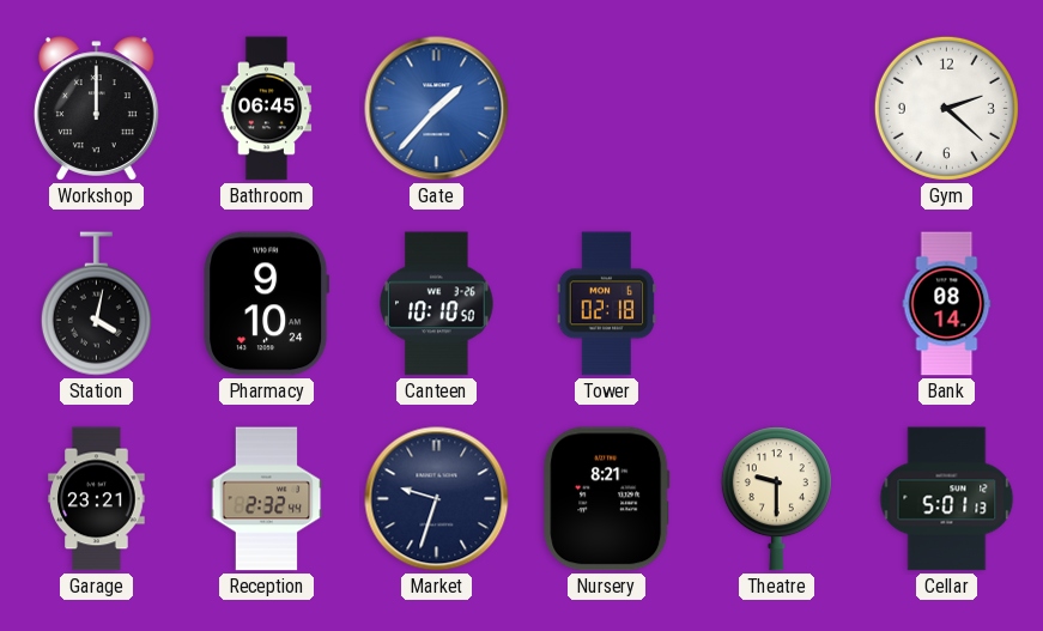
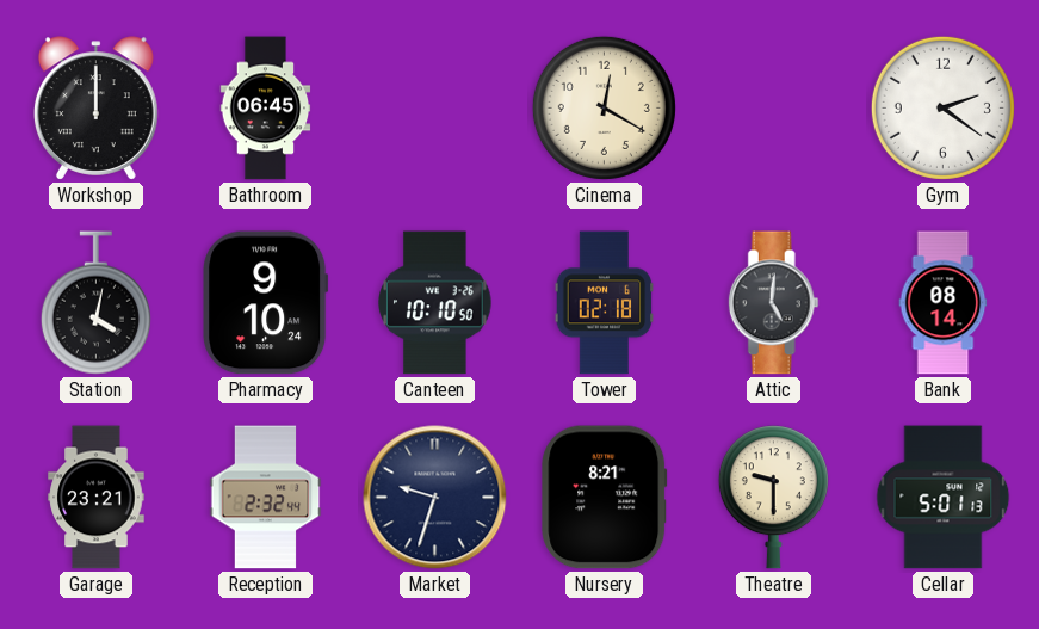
Gate: 1:37 -> none (437, 109)
Cinema: none -> 12:20 (604, 107)
Gym: 2:22 -> 2:21 (942, 107)
Attic: none -> 5:01 (773, 303)
